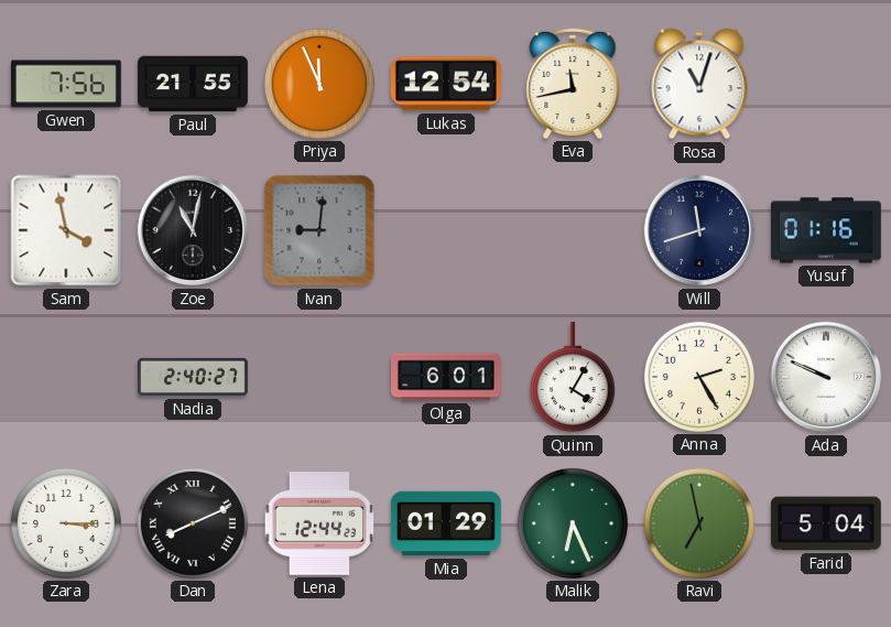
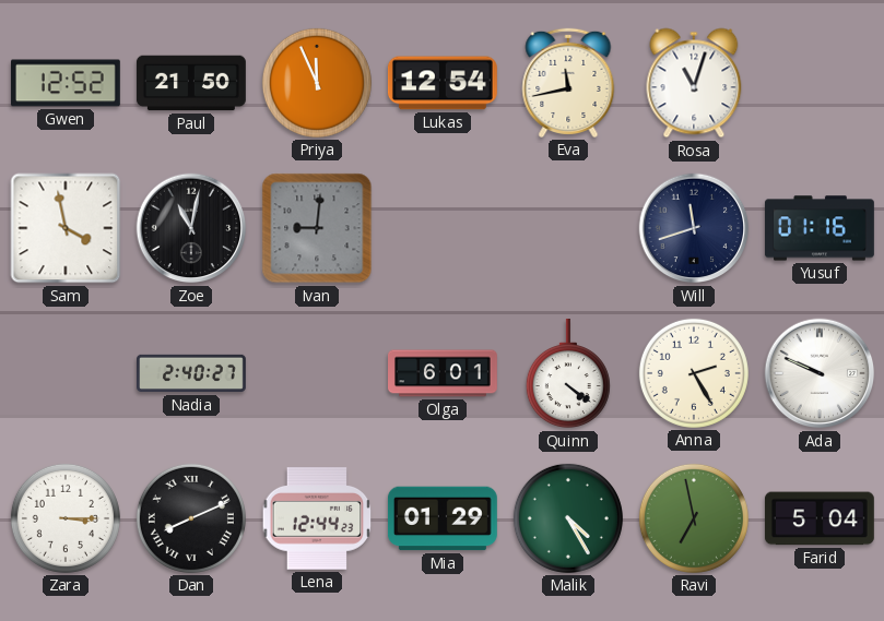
Gwen: 7:56 -> 12:52 (66, 83)
Paul: 21:55 -> 21:50 (191, 83)
Quinn: 4:05 -> 4:21 (568, 373)
Malik: 6:26 -> 4:25 (568, 518)
